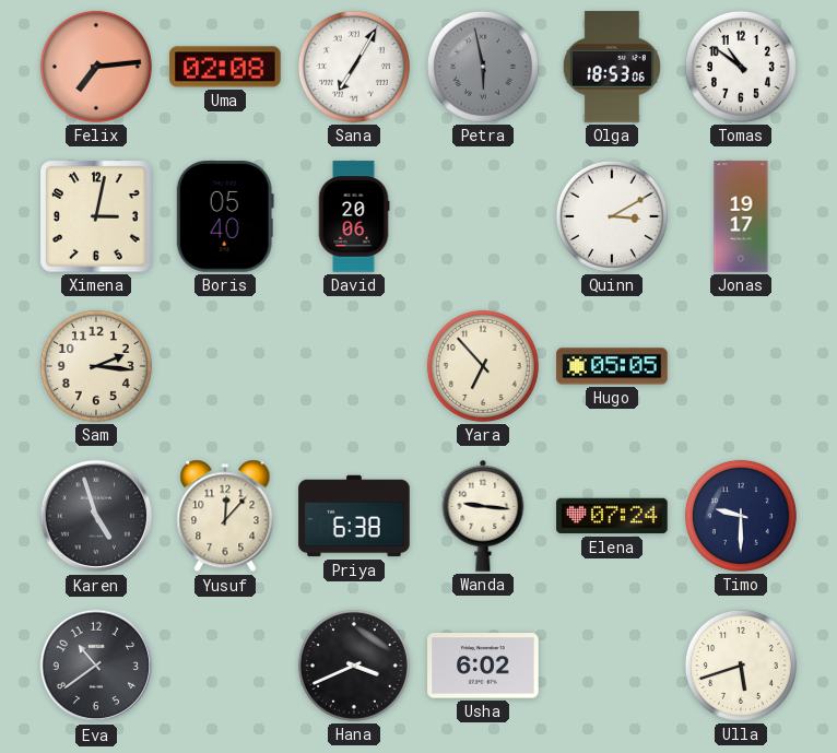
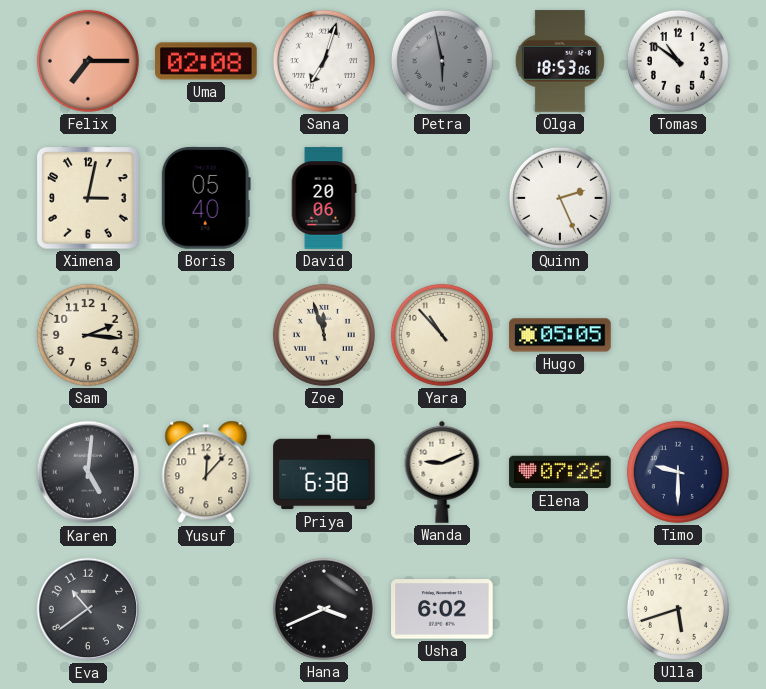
Felix: 7:14 -> 7:15 (88, 61)
Sana: 7:05 -> 7:03 (324, 61)
Quinn: 3:10 -> 2:26 (560, 198)
Jonas: 19:17 -> none (741, 216)
Zoe: none -> 11:57 (324, 335)
Yara: 6:53 -> 10:53 (442, 335)
Karen: 4:57 -> 5:01 (88, 472)
Wanda: 9:16 -> 9:11 (442, 472)
Elena: 07:24 -> 07:26 (560, 472)
